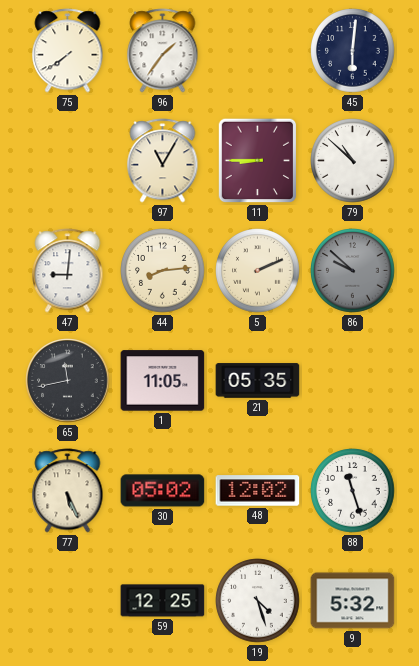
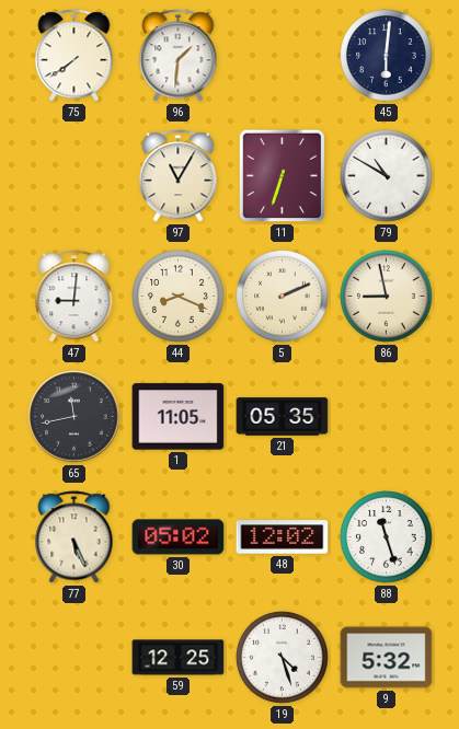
96: 1:36 -> 1:31 (179, 56)
11: 8:45 -> 6:33 (283, 176)
79: 10:52 -> 10:50 (387, 176)
44: 8:14 -> 8:19 (179, 297)
86: 9:52 -> 8:58 (387, 297)
86 dial: grey -> cream (387, 297)
